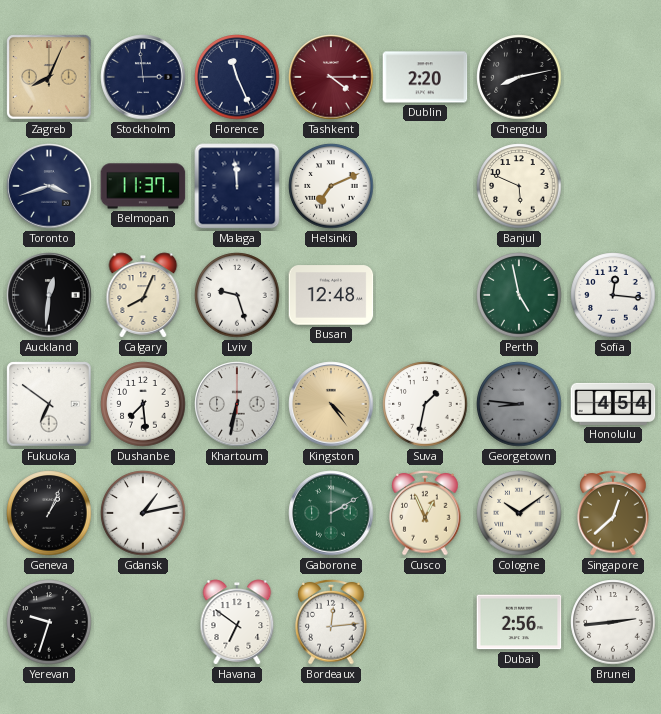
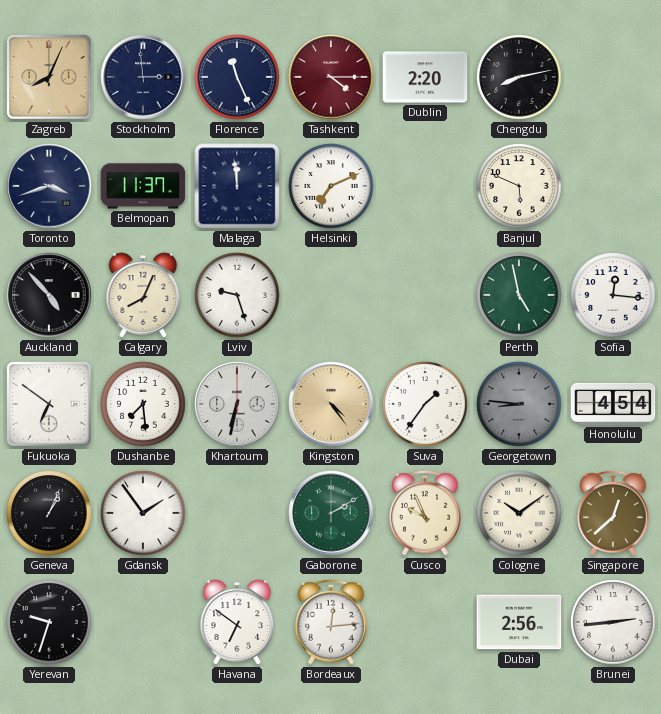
Auckland: 12:31 -> 4:53 (49, 295)
Busan: 12:48 -> none (331, 295)
Suva: 1:32 -> 1:36 (425, 404)
Gdansk: 1:13 -> 1:54 (143, 513)
Cusco: 12:56 -> 9:56 (425, 513)
